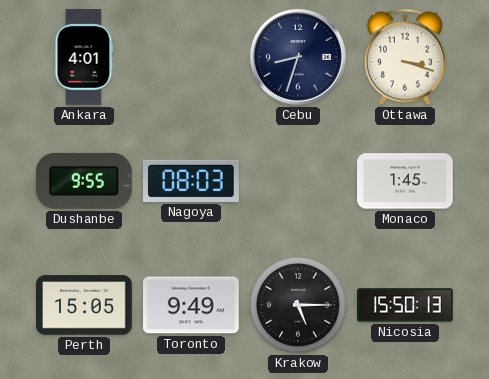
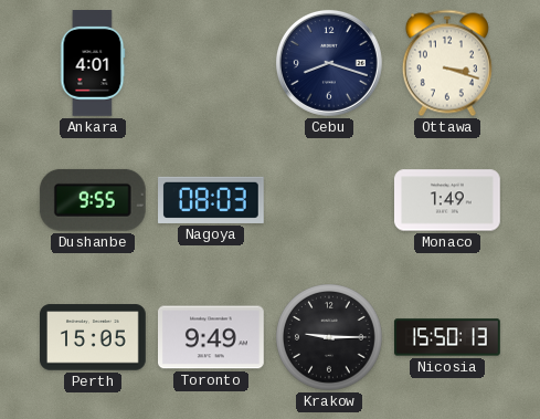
Cebu: 8:33 -> 8:18 (329, 63)
Monaco: 1:45 -> 1:49 (448, 200)
Krakow: 5:15 -> 9:15 (329, 337)
